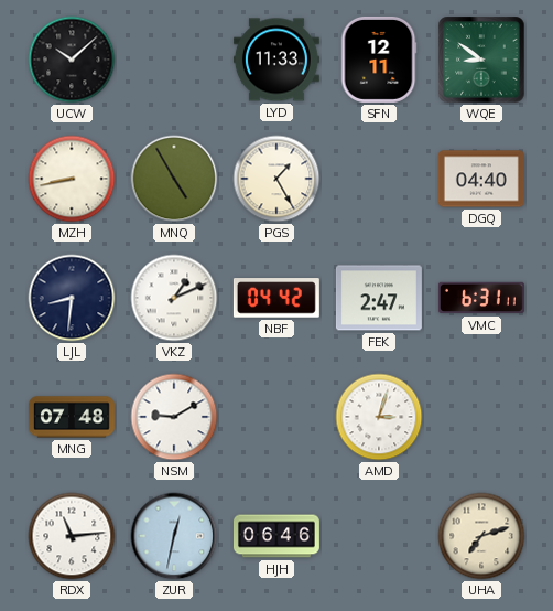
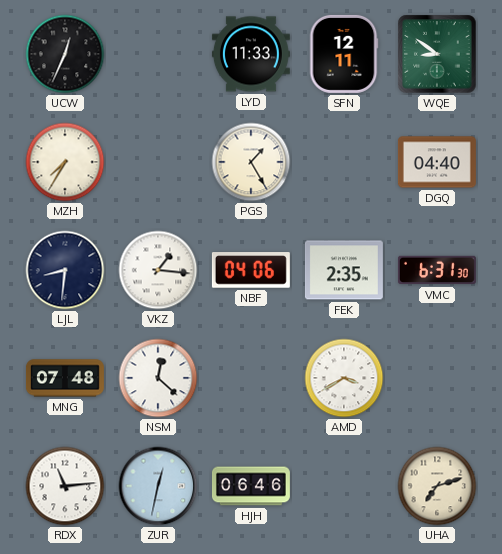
UCW: 10:08 -> 12:34 (65, 54)
MZH: 8:43 -> 7:35 (65, 162)
MNQ: 4:55 -> none (174, 179)
VKZ: 1:11 -> 1:16 (158, 270)
NBF: 04:42 -> 04:06 (251, 270)
FEK: 2:47 -> 2:35 (344, 270)
VMC: 6:31:11 -> 6:31:30 (437, 270)
NSM: 9:10 -> 12:22 (158, 378)
AMD: 3:03 -> 3:40 (344, 378)
